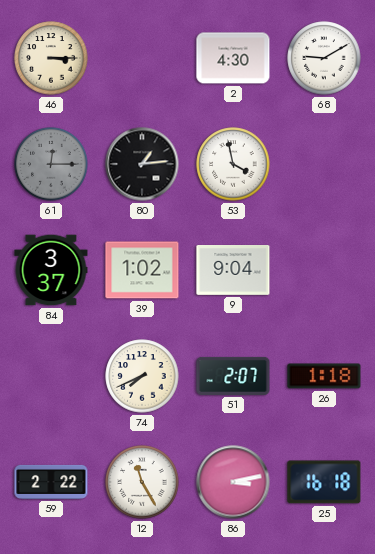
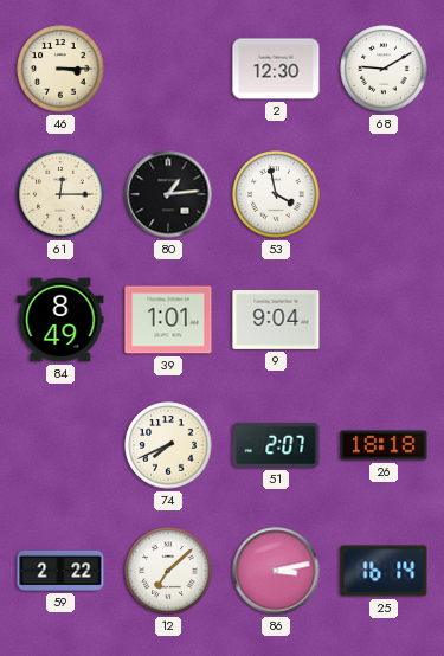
2: 4:30 -> 12:30 (276, 69)
61 dial: grey -> cream (60, 194)
84: 3:37 -> 8:49 (60, 320)
39: 1:02 -> 1:01 (168, 320)
26: 1:18 -> 18:18 (384, 445)
12: 11:25 -> 7:08 (168, 571)
25: 16:18 -> 16:14 (384, 571)
